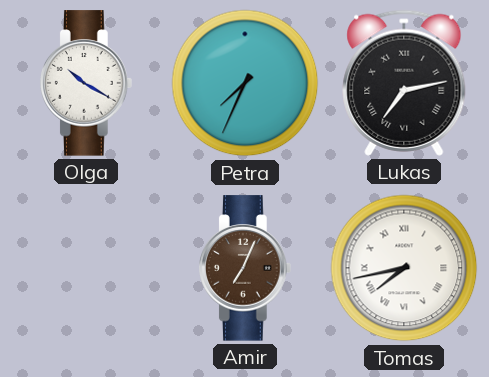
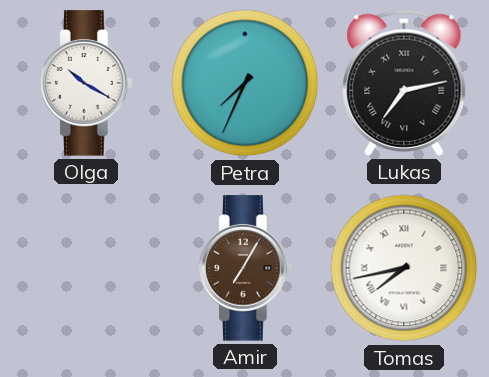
Amir: 7:04 -> 7:05 (246, 268)
